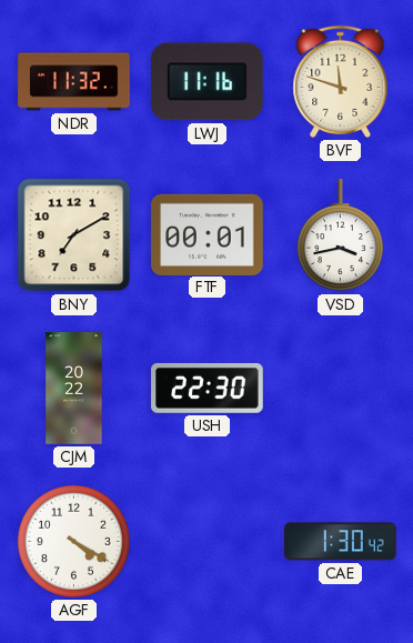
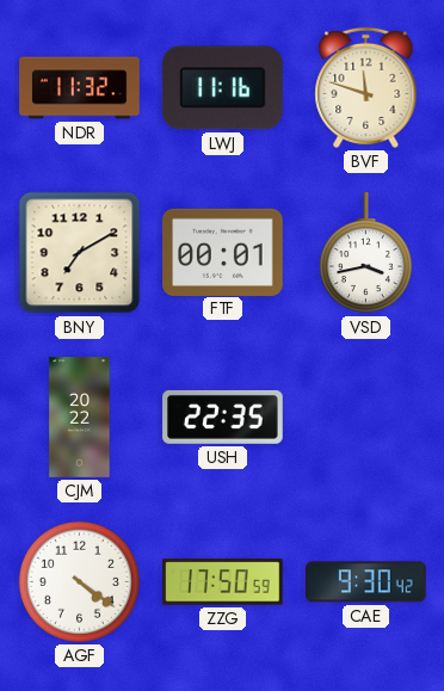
USH: 22:30 -> 22:35 (223, 418)
AGF: 4:20 -> 4:21 (79, 581)
ZZG: none -> 17:50 (223, 582)
CAE: 1:30 -> 9:30 (366, 582)
